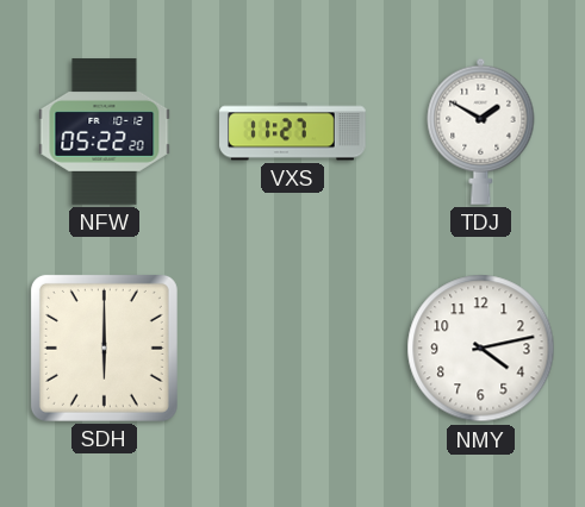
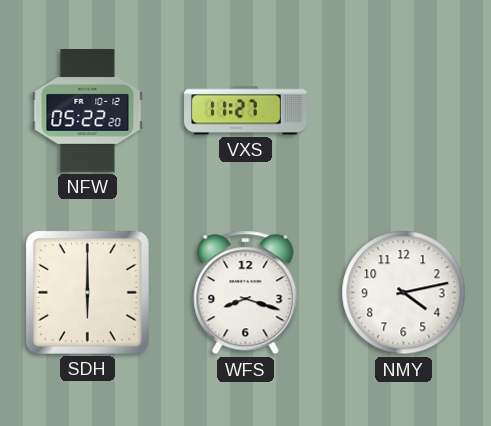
TDJ: 1:50 -> none (481, 131)
WFS: none -> 8:18 (246, 293)
